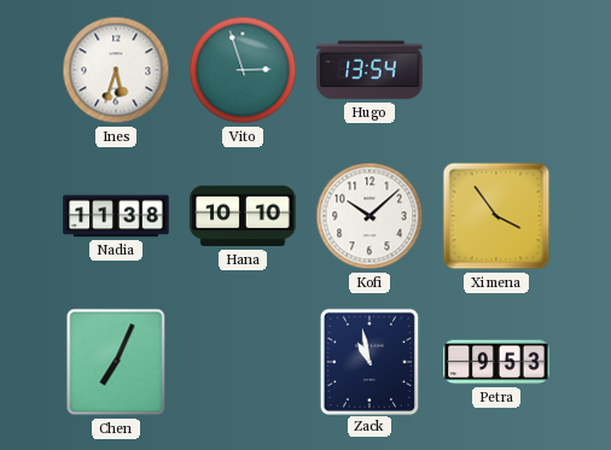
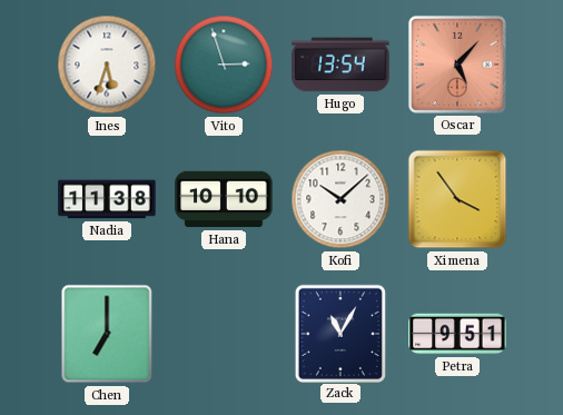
Oscar: none -> 5:07 (457, 65)
Chen: 7:04 -> 7:00 (107, 334)
Zack: 10:58 -> 11:05 (340, 333)
Petra: 9:53 -> 9:51 (457, 334)
